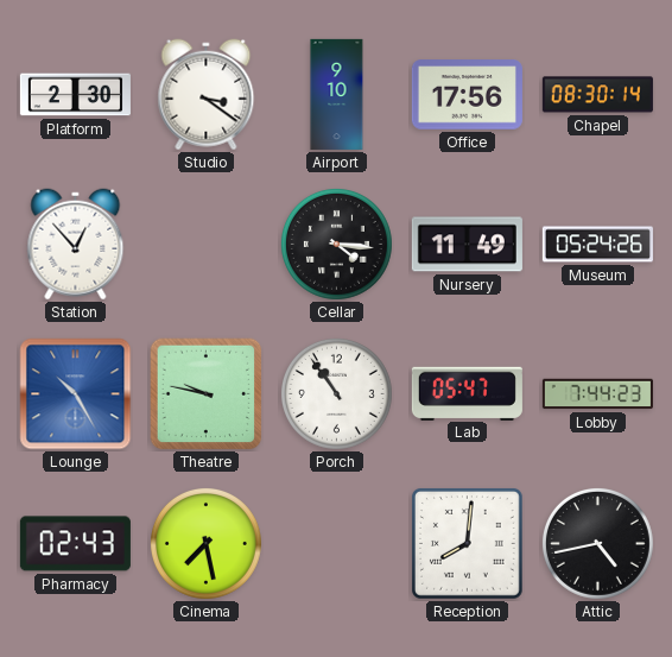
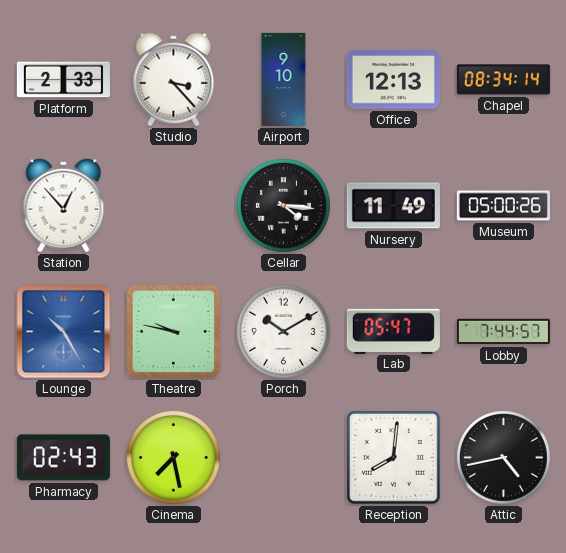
Platform: 2:30 -> 2:33 (63, 80)
Studio: 3:21 -> 3:23 (174, 80)
Office: 17:56 -> 12:13 (393, 80)
Chapel: 08:30 -> 08:34 (503, 80)
Museum: 05:24 -> 05:00 (503, 206)
Porch: 10:54 -> 10:10 (283, 331)
Lobby: 7:44:23 -> 7:44:57 (503, 332)
